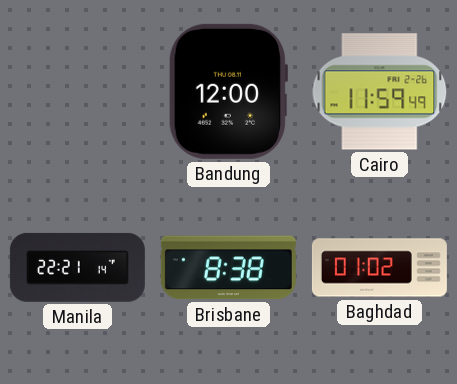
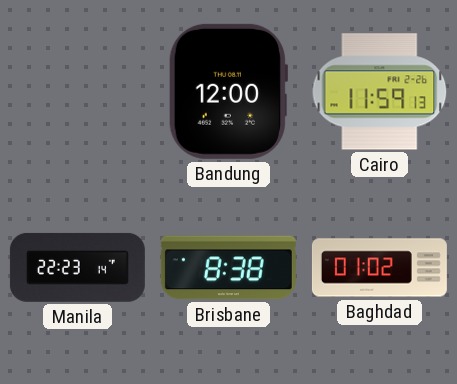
Cairo: 11:59:49 -> 11:59:13 (380, 92)
Manila: 22:21 -> 22:23 (77, 267)
